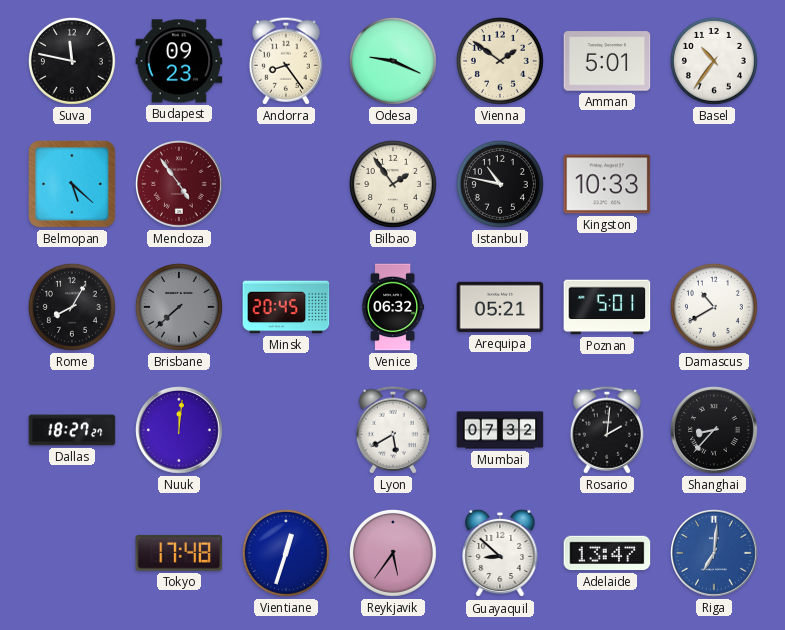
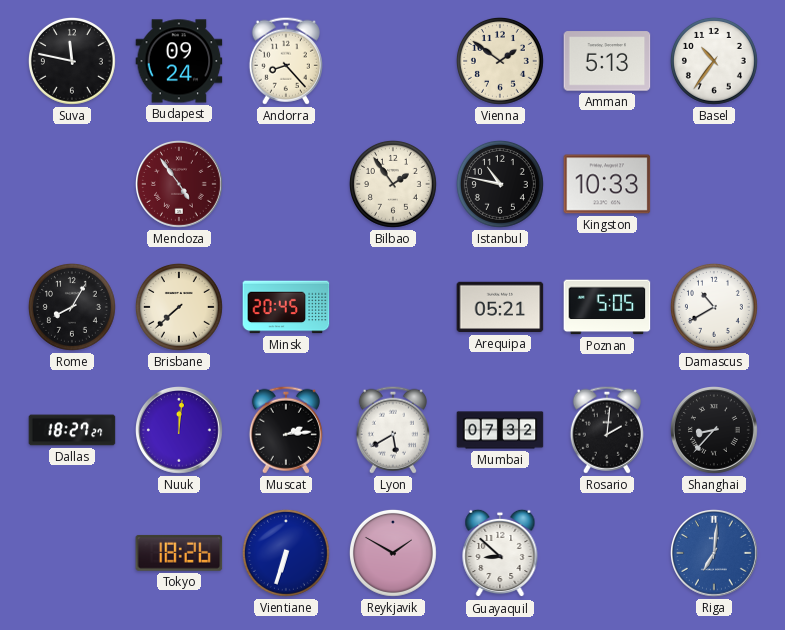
Budapest: 09:23 -> 09:24 (179, 61)
Andorra: 8:24 -> 8:23 (286, 61)
Odesa: 9:19 -> none (393, 61)
Amman: 5:01 -> 5:13 (607, 61)
Belmopan: 5:22 -> none (72, 184)
Brisbane dial: grey -> cream (179, 307)
Venice: 06:32 -> none (393, 307)
Poznan: 5:01 -> 5:05 (607, 307)
Muscat: none -> 2:14 (286, 430)
Tokyo: 17:48 -> 18:26 (179, 553)
Vientiane: 12:33 -> 6:33 (286, 553)
Reykjavik: 5:36 -> 1:50 (393, 553)
Adelaide: 13:47 -> none (607, 553)
